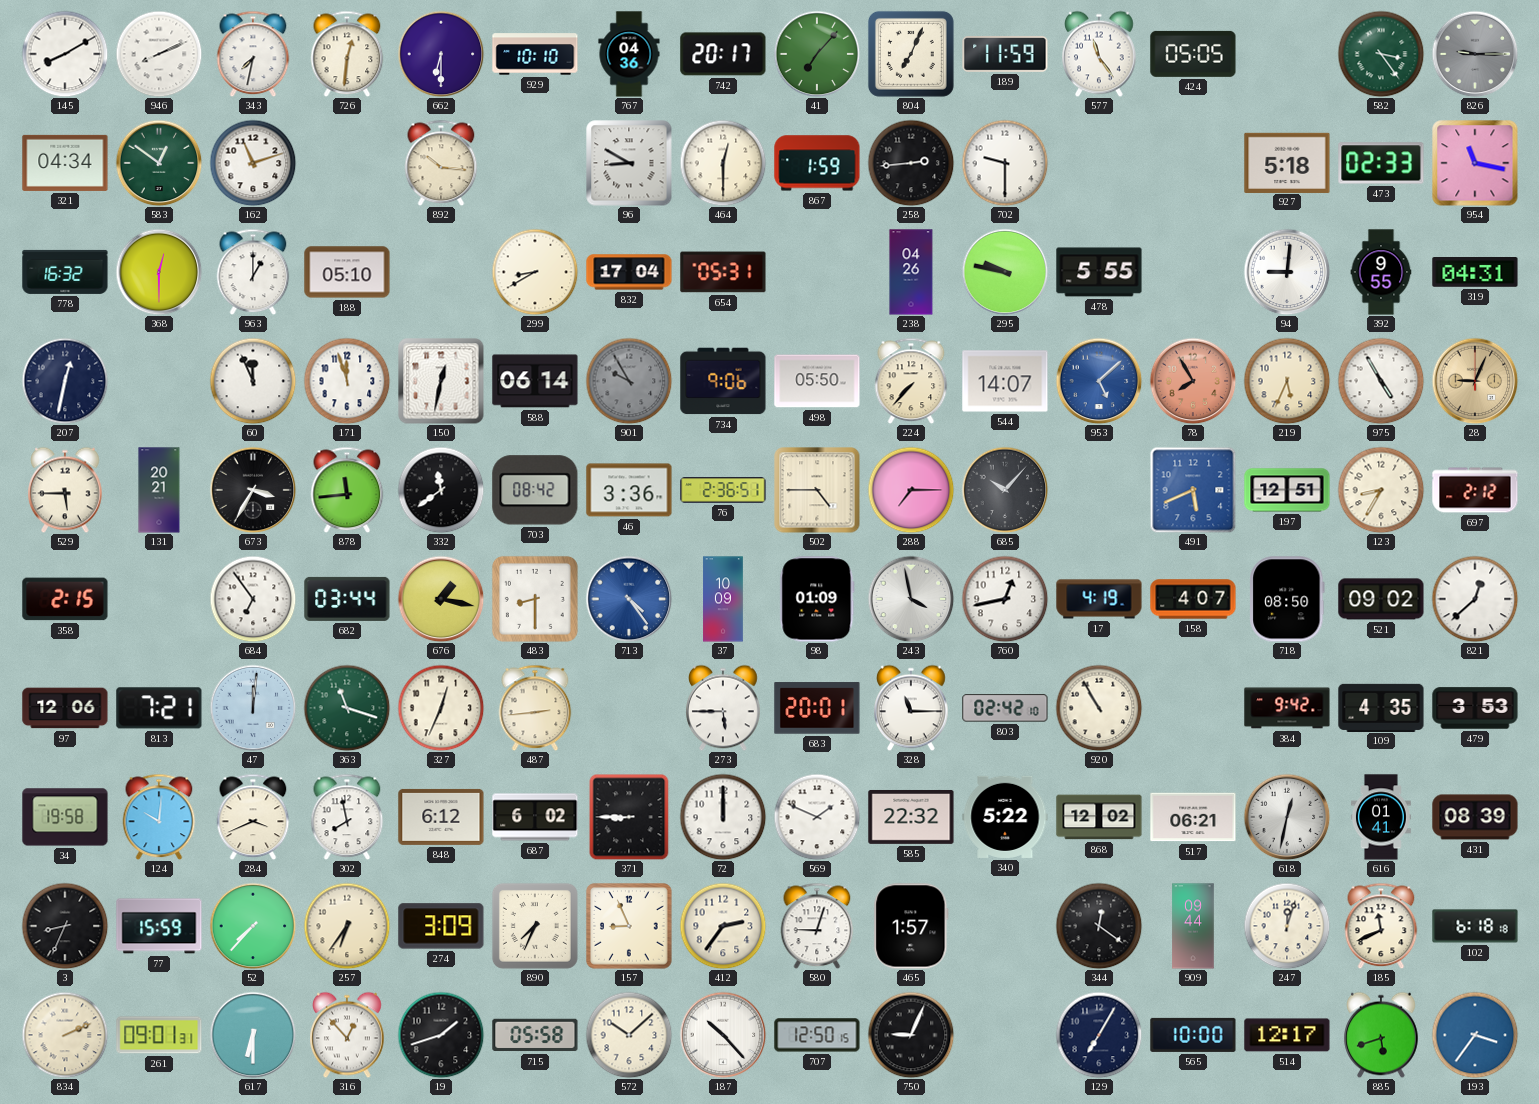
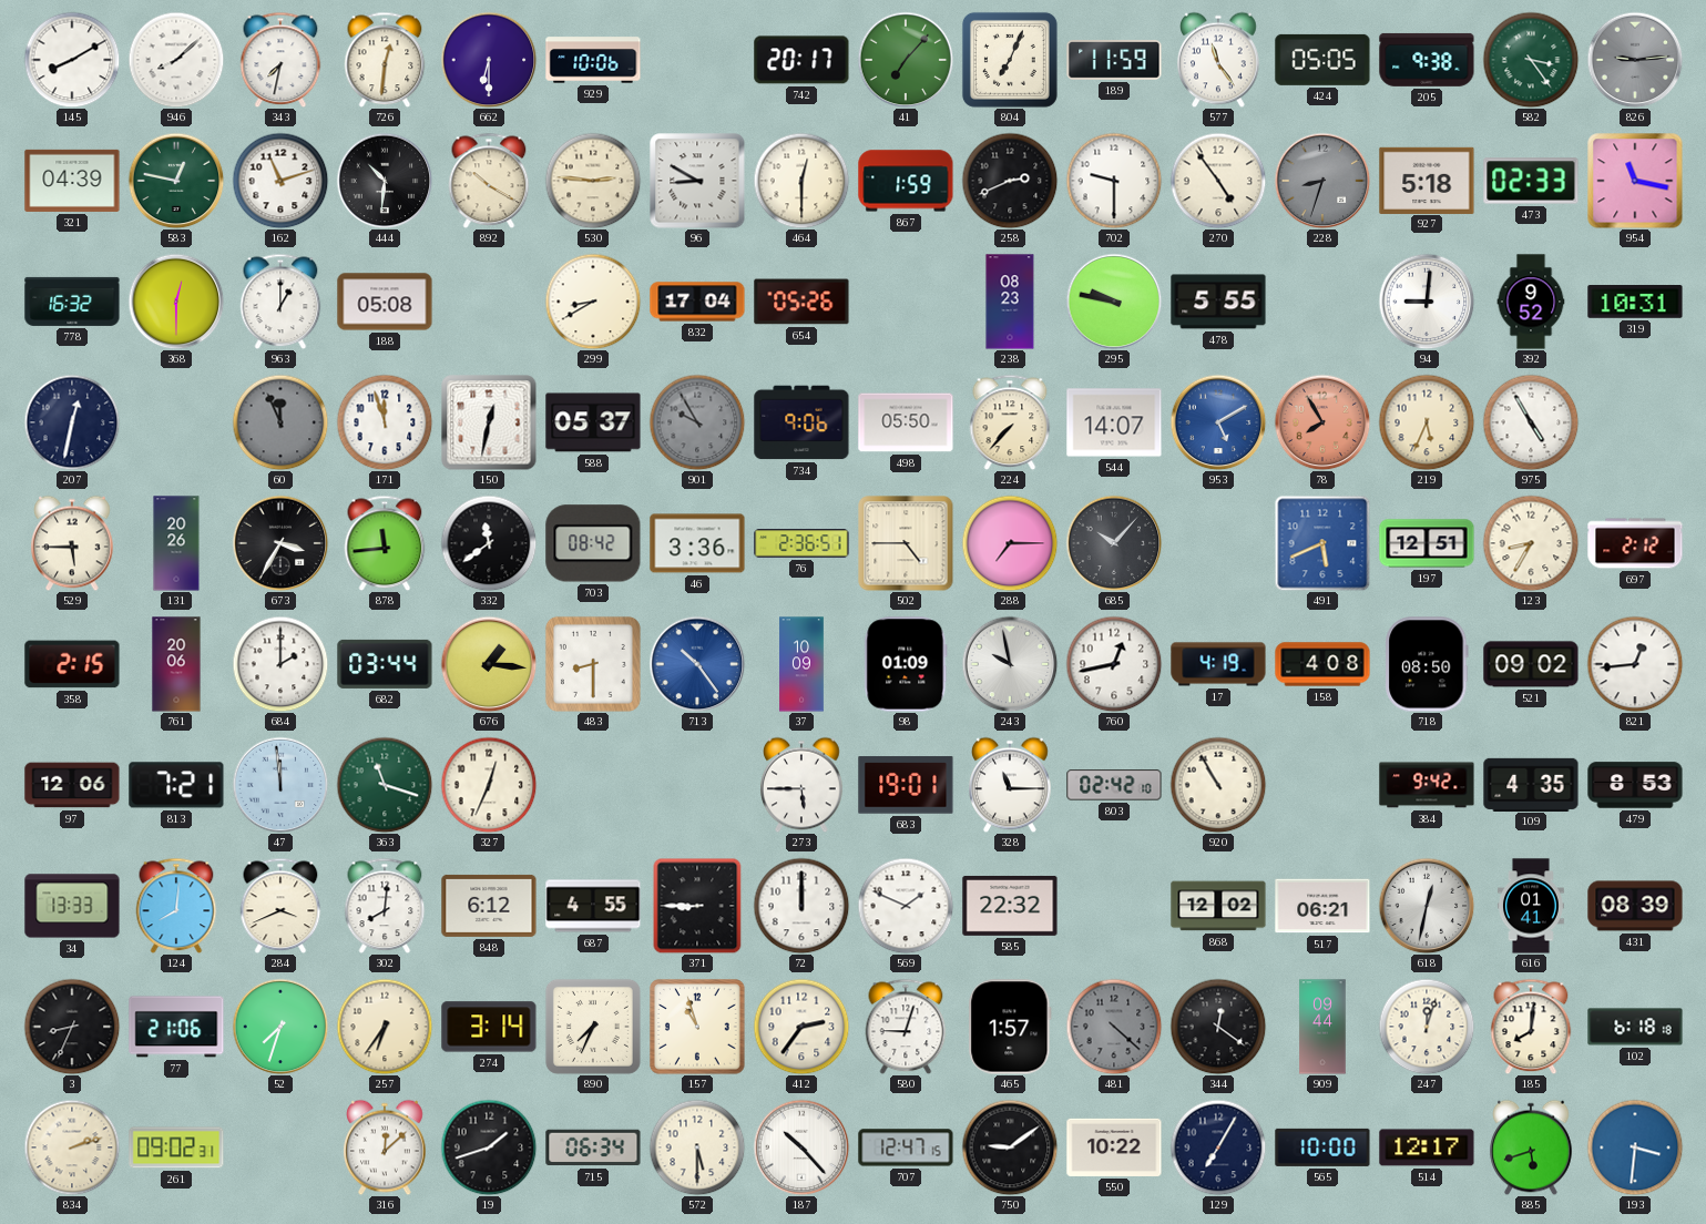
946: 8:11 -> 8:08 (176, 60)
929: 10:10 -> 10:06 (593, 60)
767: 04:36 -> none (629, 54)
205: none -> 9:38 (1427, 60)
826: 9:15 -> 9:14 (1635, 60)
321: 04:34 -> 04:39 (72, 181)
583: 12:51 -> 12:47 (176, 181)
444: none -> 10:31 (385, 181)
892: 10:16 -> 10:20 (489, 181)
530: none -> 2:46 (593, 181)
258: 2:44 -> 2:41 (1010, 181)
270: none -> 4:54 (1218, 181)
228: none -> 8:33 (1322, 181)
188: 05:10 -> 05:08 (385, 302)
654: 05:31 -> 05:26 (801, 302)
238: 04:26 -> 08:23 (1010, 302)
392: 9:55 -> 9:52 (1531, 302)
319: 04:31 -> 10:31 (1635, 302)
60 dial: white -> grey (280, 422)
588: 06:14 -> 05:37 (593, 422)
953: 5:08 -> 5:10 (1218, 422)
28: 9:04 -> none (1475, 381)
131: 20:21 -> 20:26 (176, 543)
761: none -> 20:06 (176, 664)
684: 6:54 -> 2:00 (280, 664)
676: 1:17 -> 1:16 (489, 664)
713: 4:24 -> 10:24 (697, 664)
243: 3:58 -> 9:58 (1010, 664)
158: 4:07 -> 4:08 (1322, 664)
821: 12:38 -> 12:44 (1635, 664)
47: 12:01 -> 11:59 (280, 785)
487: 2:44 -> none (535, 708)
683: 20:01 -> 19:01 (906, 785)
479: 3:53 -> 8:53 (1635, 785)
34: 19:58 -> 13:33 (72, 906)
124: 10:01 -> 8:01 (176, 906)
302: 7:58 -> 8:01 (385, 906)
687: 6:02 -> 4:55 (593, 906)
340: 5:22 -> none (1005, 817)
77: 15:59 -> 21:06 (176, 1027)
52: 7:37 -> 7:33 (280, 1027)
274: 3:09 -> 3:14 (489, 1027)
157: 8:56 -> 10:57 (697, 1027)
481: none -> 4:22 (1114, 1027)
185: 11:41 -> 8:01 (1531, 1027)
834: 2:11 -> 2:12 (72, 1147)
261: 09:01 -> 09:02 (176, 1147)
617: 6:30 -> none (253, 1035)
316: 12:53 -> 12:08 (385, 1147)
715: 05:58 -> 06:34 (593, 1147)
572: 10:08 -> 5:30 (697, 1147)
707: 12:50 -> 12:47 (906, 1147)
750: 9:04 -> 9:09 (1010, 1147)
550: none -> 10:22 (1114, 1147)
193: 3:36 -> 3:31 (1635, 1147)
